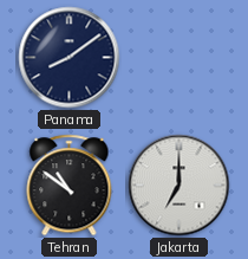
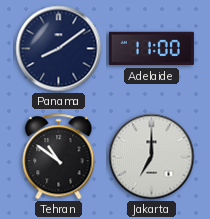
Adelaide: none -> 11:00 (151, 49)
